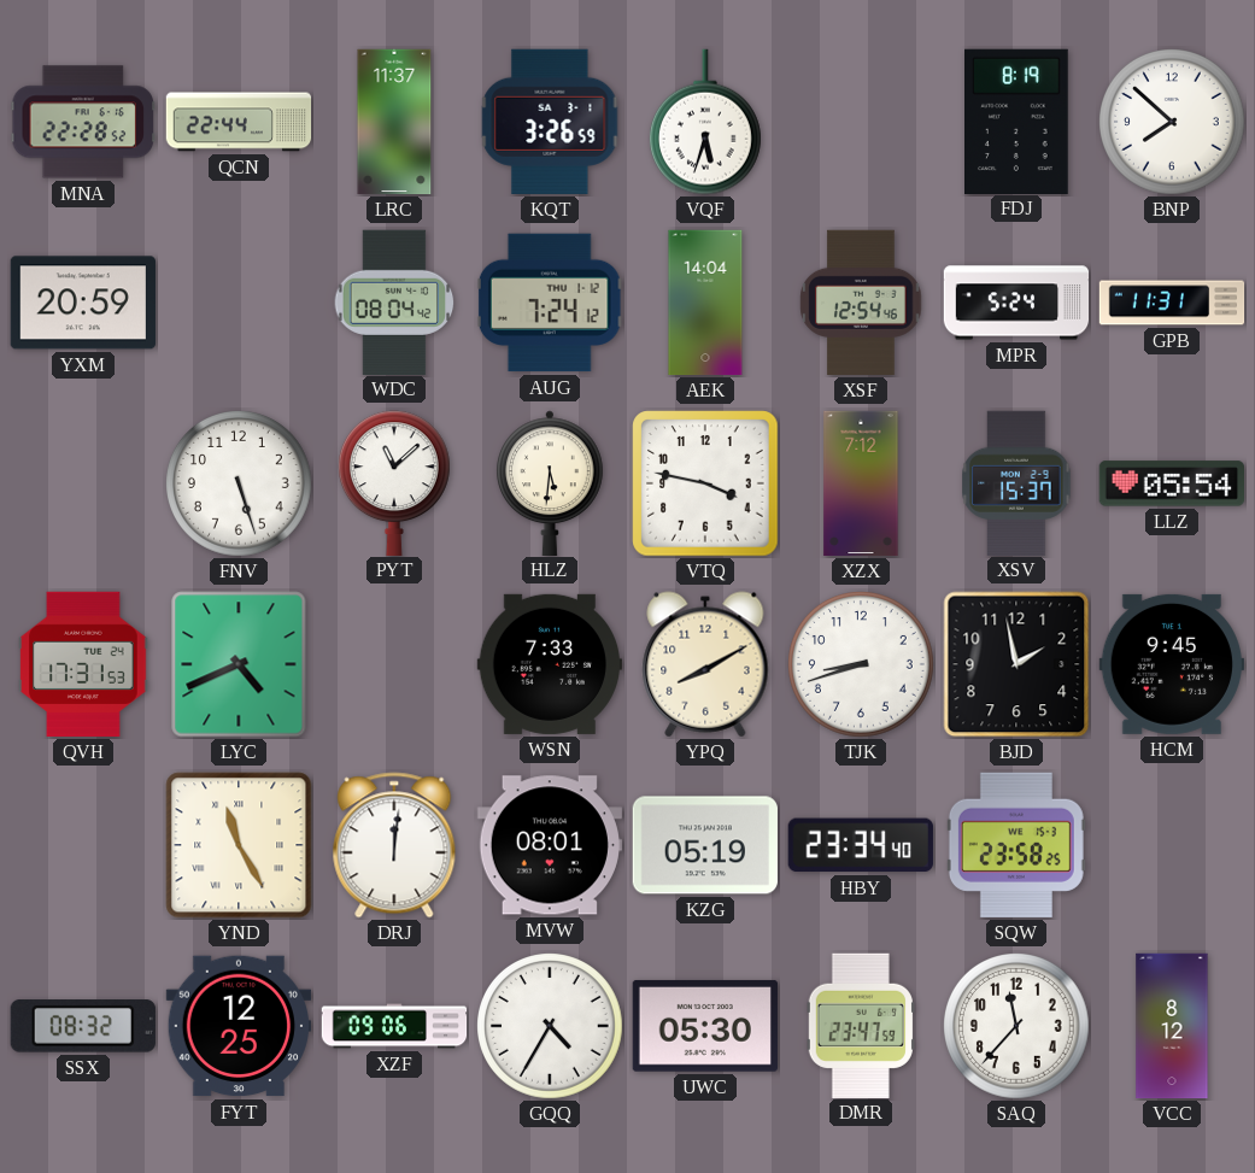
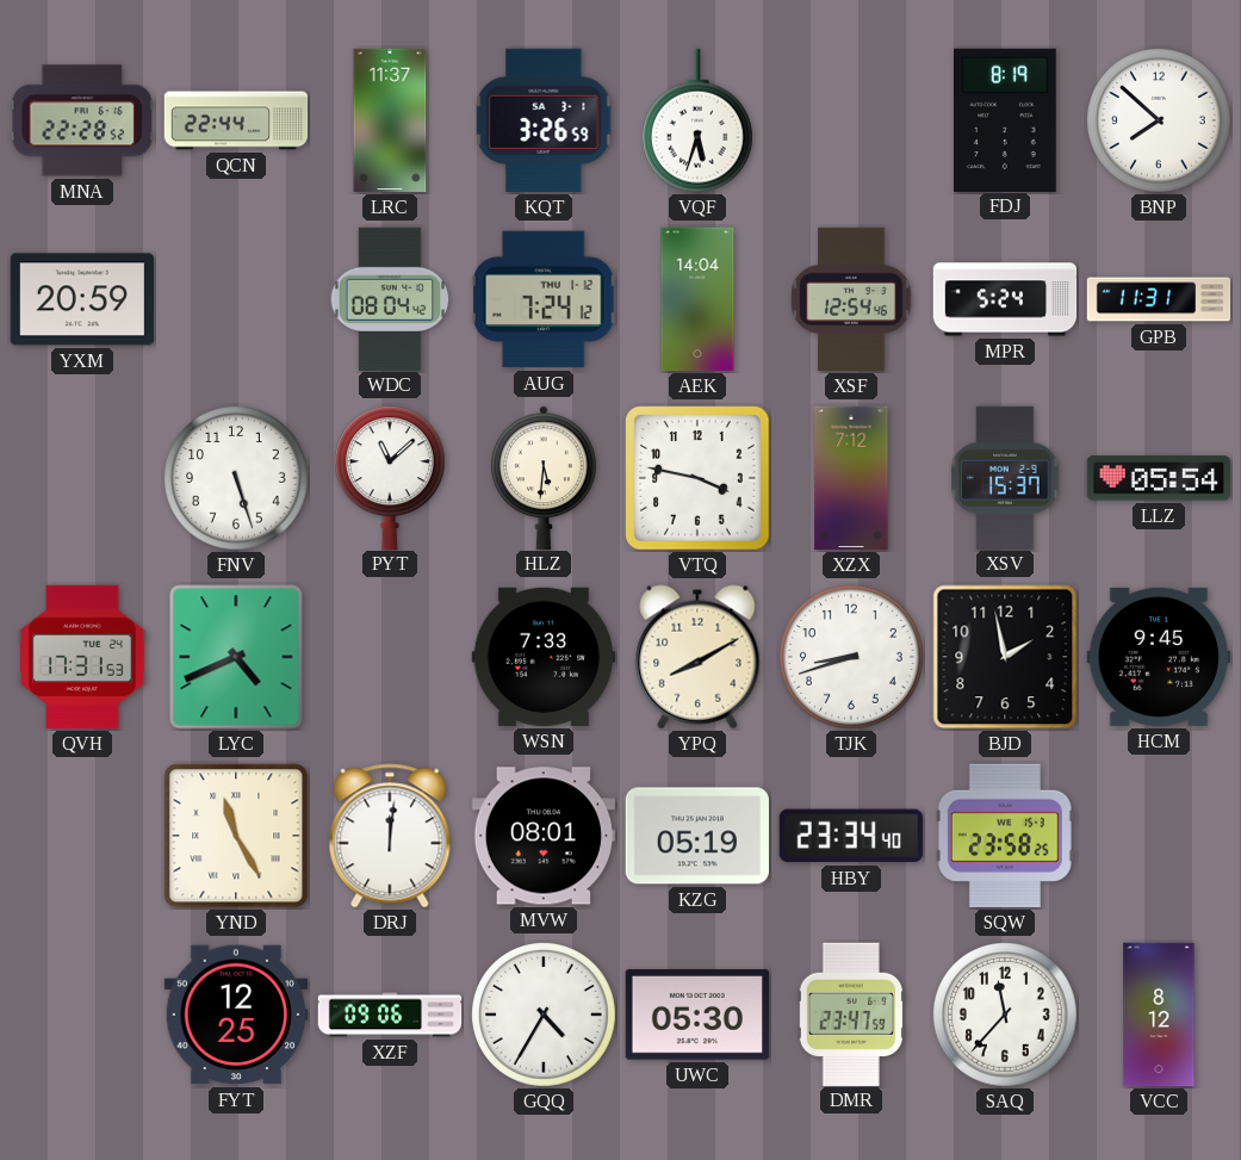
SSX: 08:32 -> none (83, 1026)
